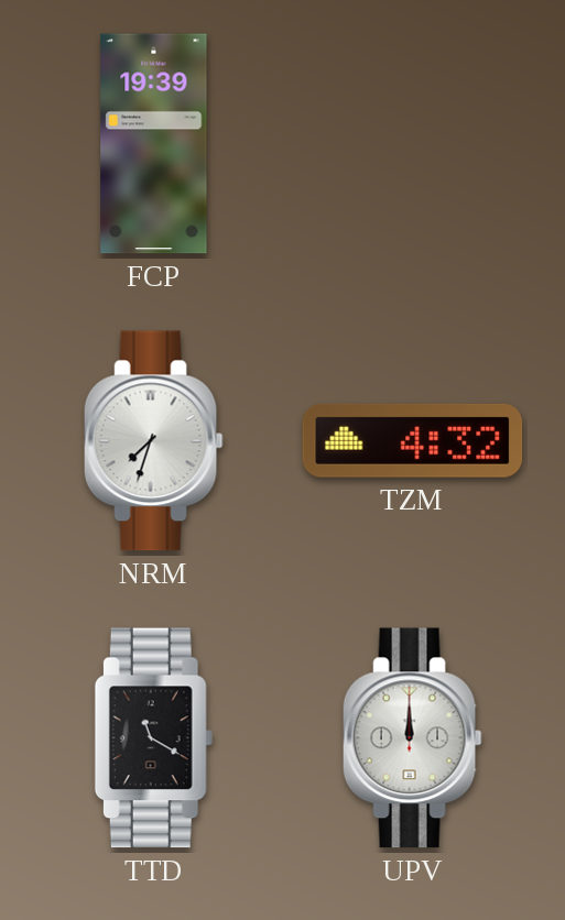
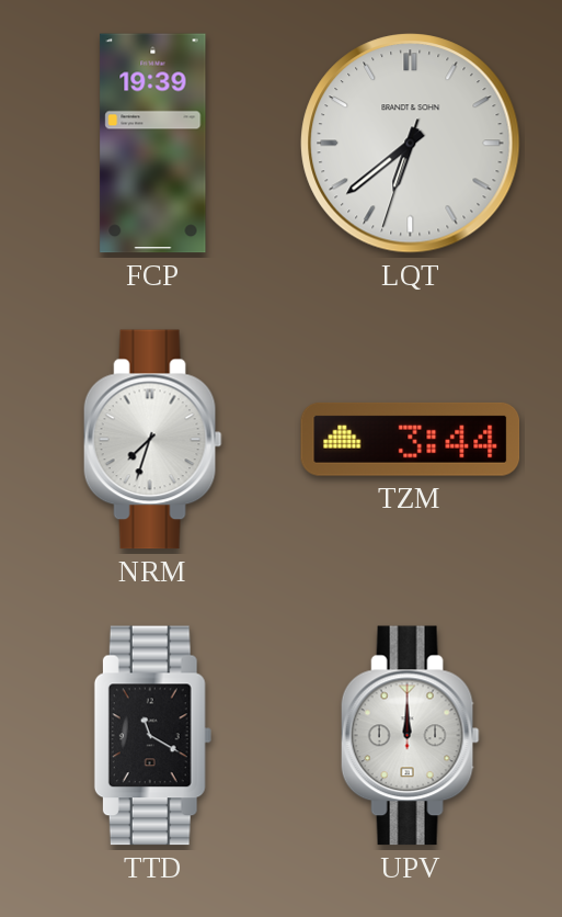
LQT: none -> 6:38 (411, 144)
TZM: 4:32 -> 3:44 (411, 439)
